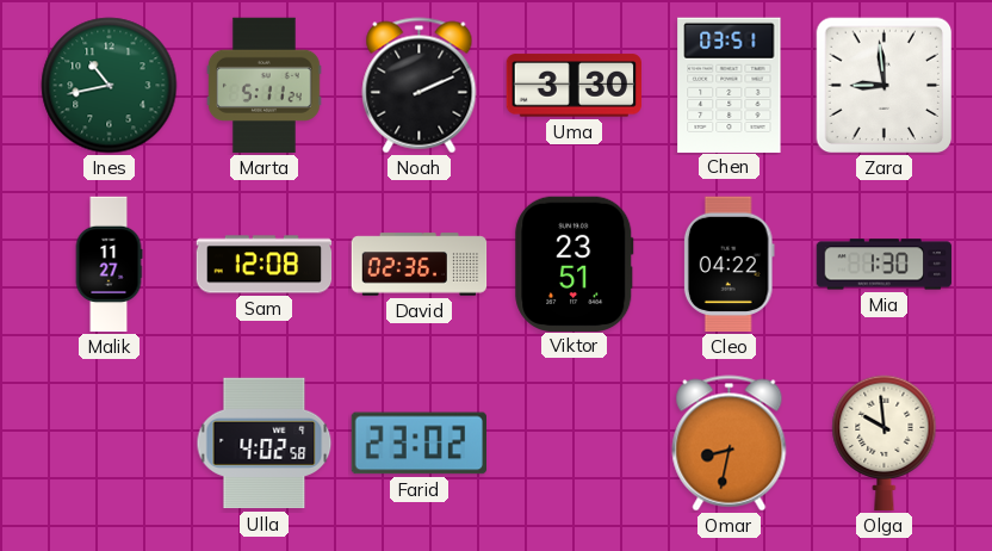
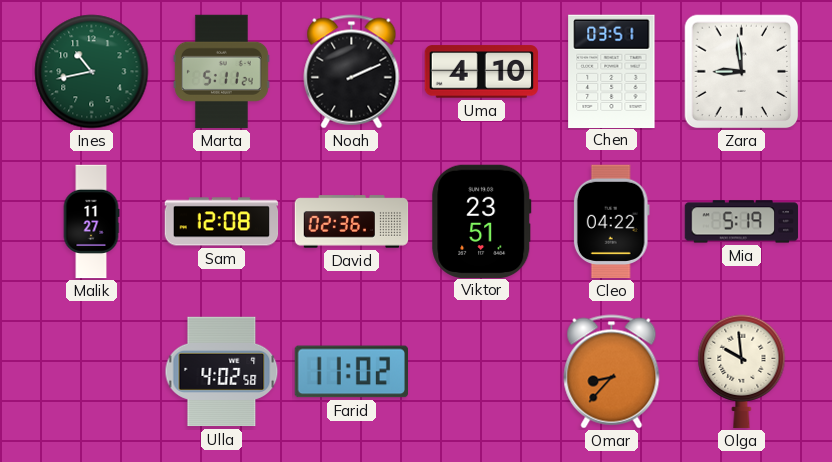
Uma: 3:30 -> 4:10 (481, 72)
Mia: 1:30 -> 5:19 (742, 222)
Farid: 23:02 -> 11:02 (351, 372)
Omar: 8:32 -> 8:37 (612, 372)
